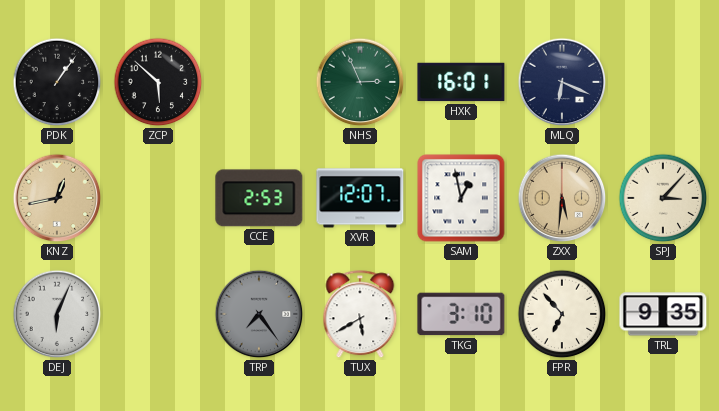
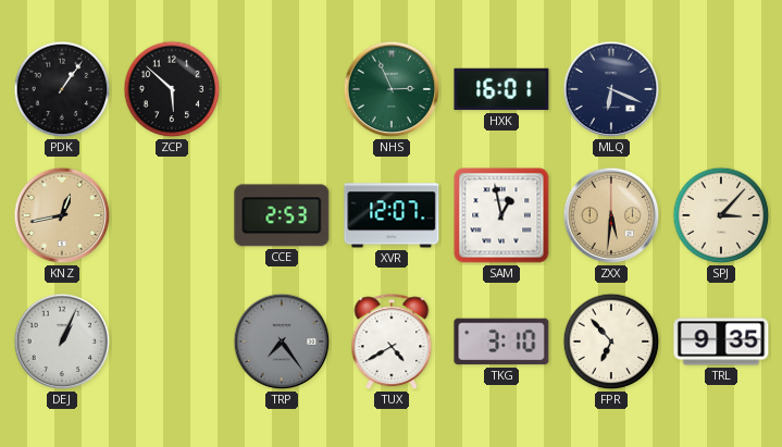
DEJ: 6:04 -> 1:04 (62, 342)
TUX: 5:40 -> 4:40 (392, 343)
